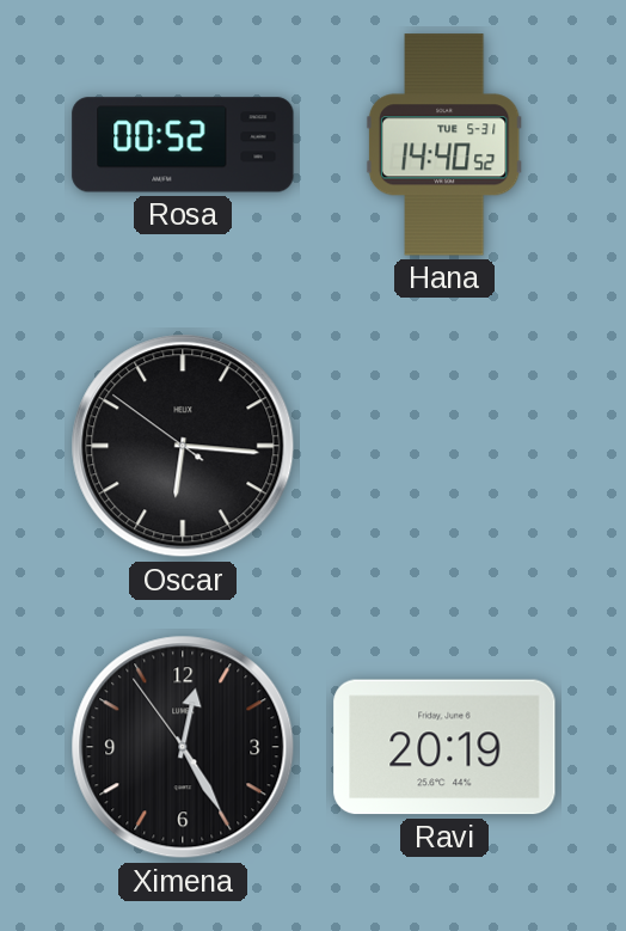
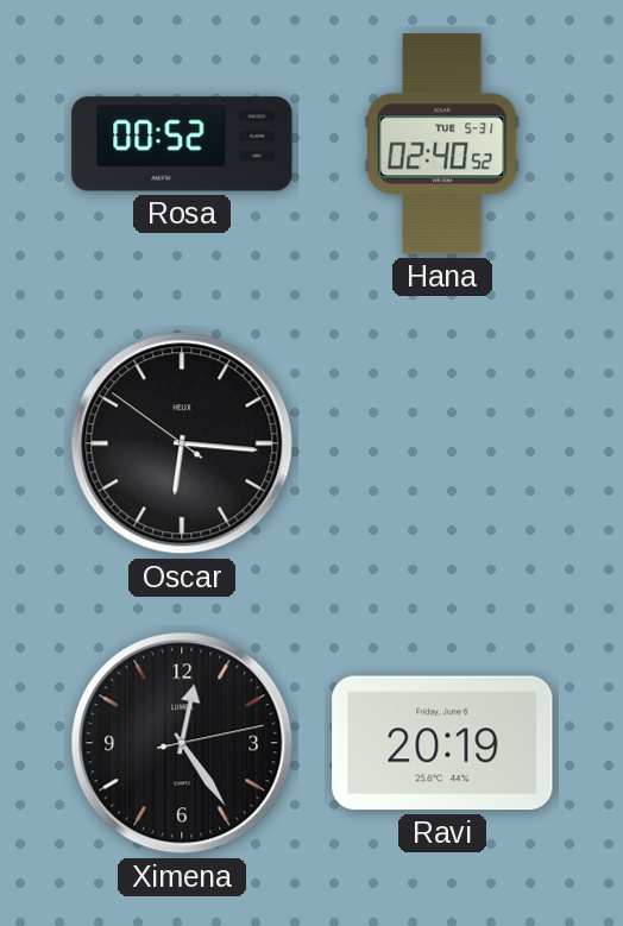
Hana: 14:40 -> 02:40 (442, 144)
Ximena: 12:24:54 -> 12:24:13 (182, 743)
